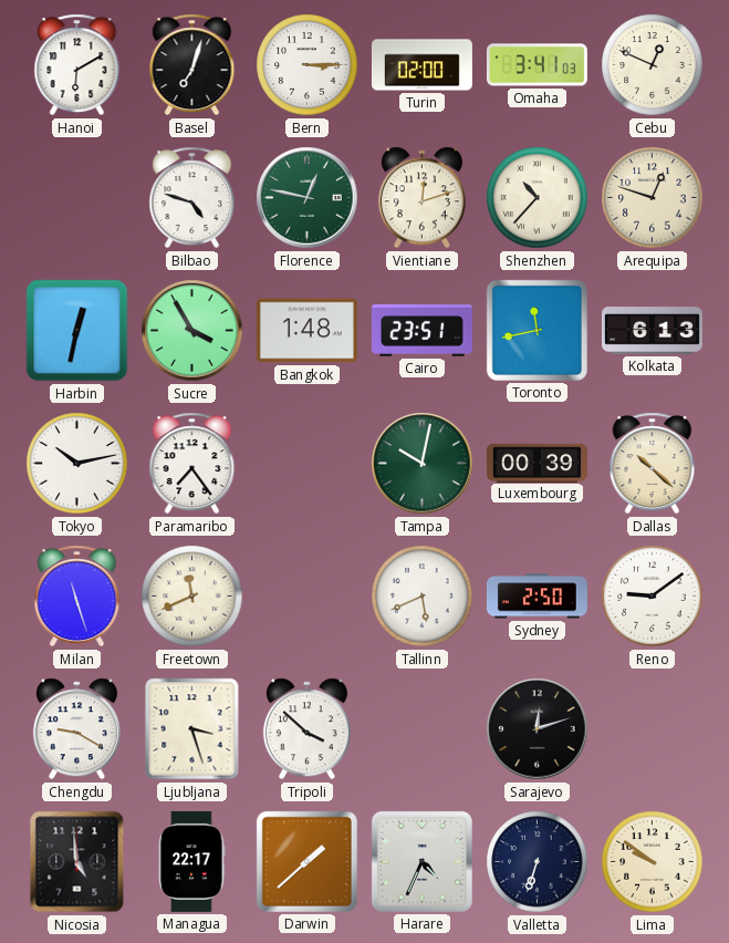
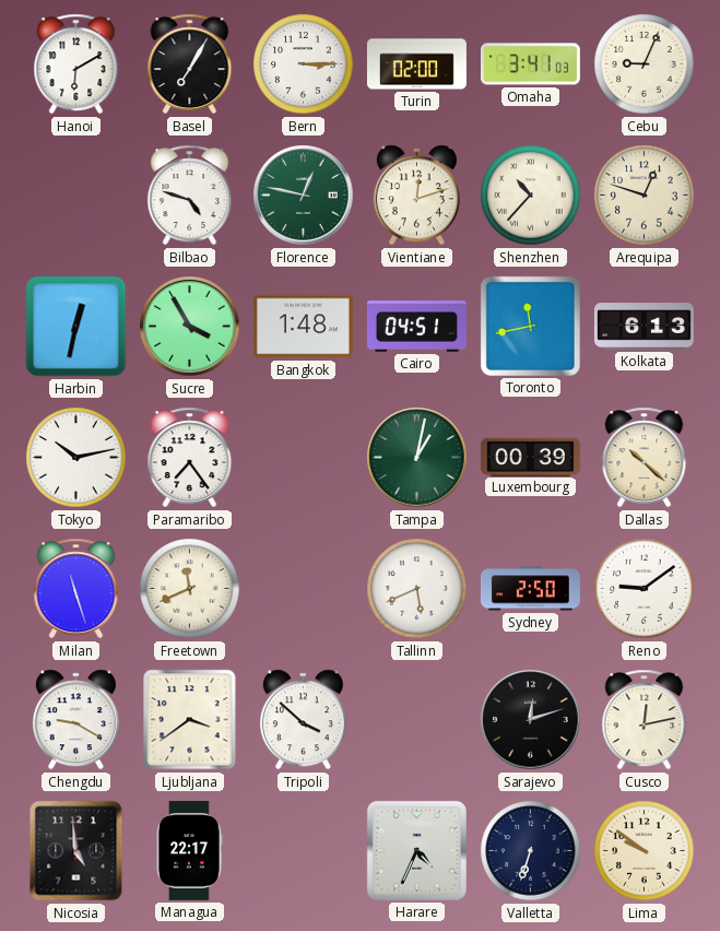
Basel: 7:03 -> 7:05 (190, 64)
Cebu: 12:49 -> 9:04 (645, 64)
Cairo: 23:51 -> 04:51 (416, 327)
Tampa: 10:02 -> 1:02 (417, 458)
Ljubljana: 3:27 -> 3:39 (190, 720)
Cusco: none -> 12:13 (645, 720)
Darwin: 1:38 -> none (306, 861)
